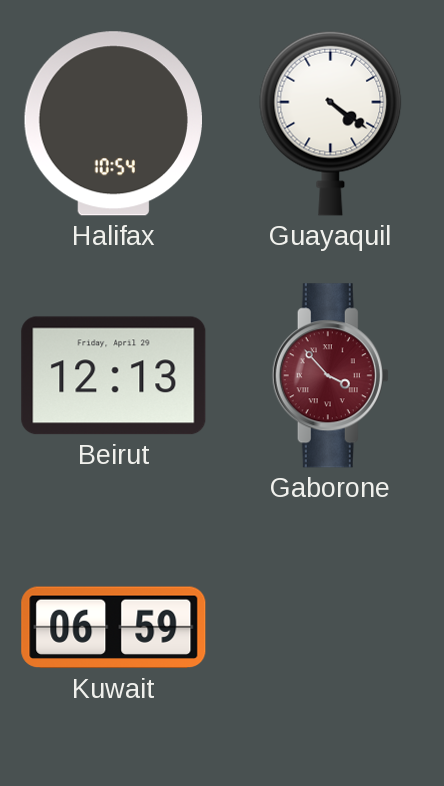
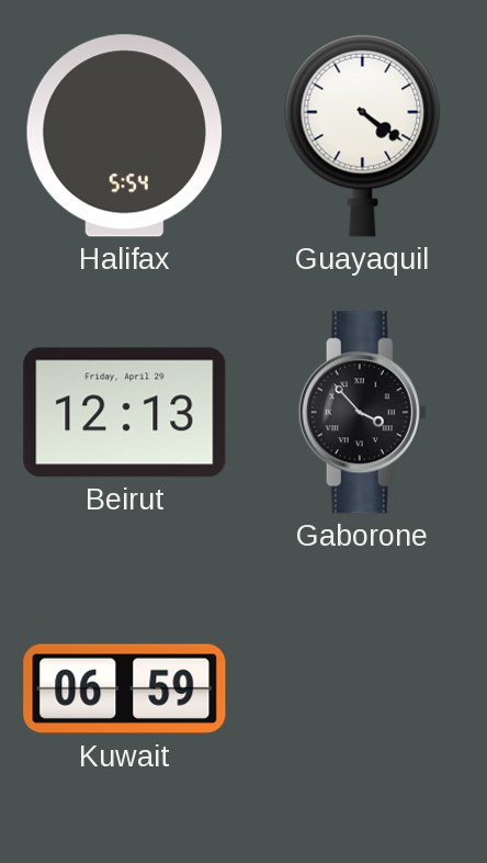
Halifax: 10:54 -> 5:54 (124, 136)
Gaborone dial: burgundy -> black (362, 413)
